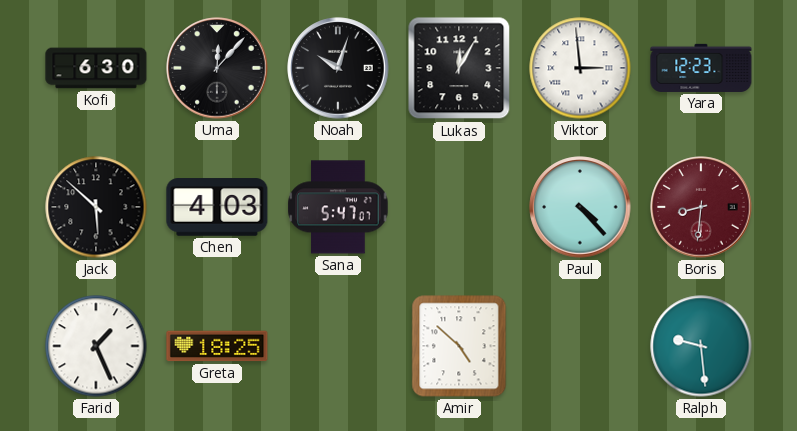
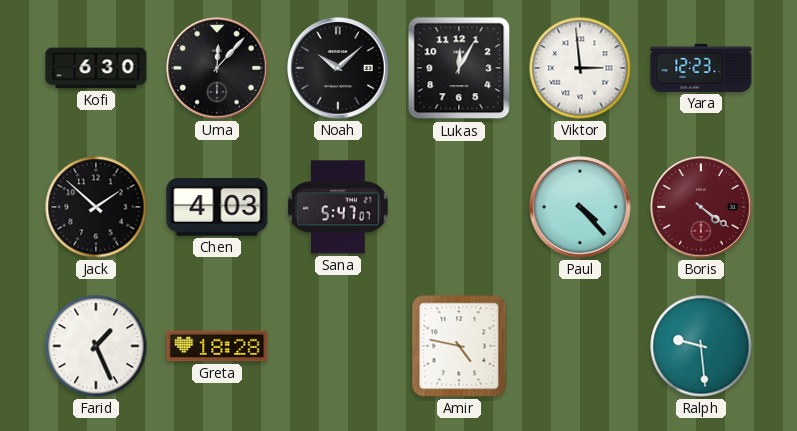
Noah: 10:03 -> 10:08 (338, 68)
Jack: 5:52 -> 1:52 (96, 207)
Boris: 8:31 -> 4:21 (701, 207)
Greta: 18:25 -> 18:28 (217, 346)
Amir: 4:52 -> 4:47 (459, 346)
